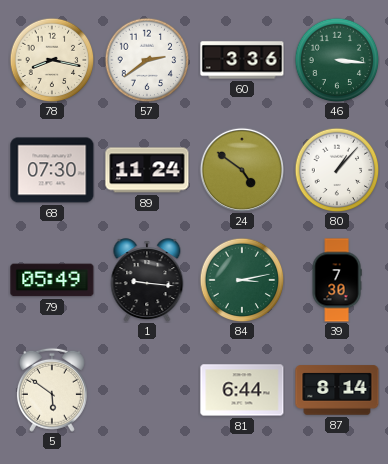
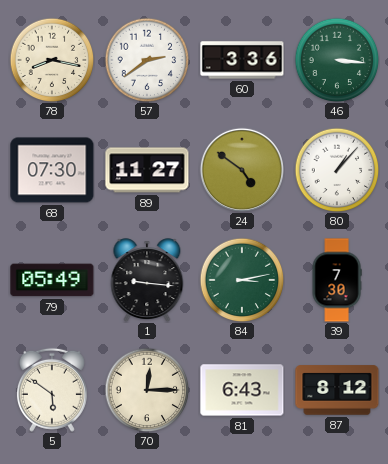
89: 11:24 -> 11:27 (147, 170)
70: none -> 12:15 (147, 390)
81: 6:44 -> 6:43 (242, 390)
87: 8:14 -> 8:12 (337, 390)
